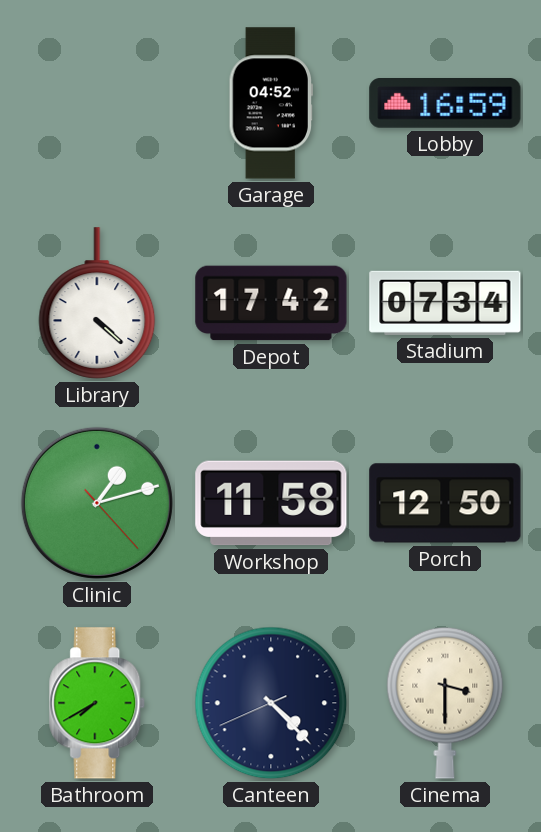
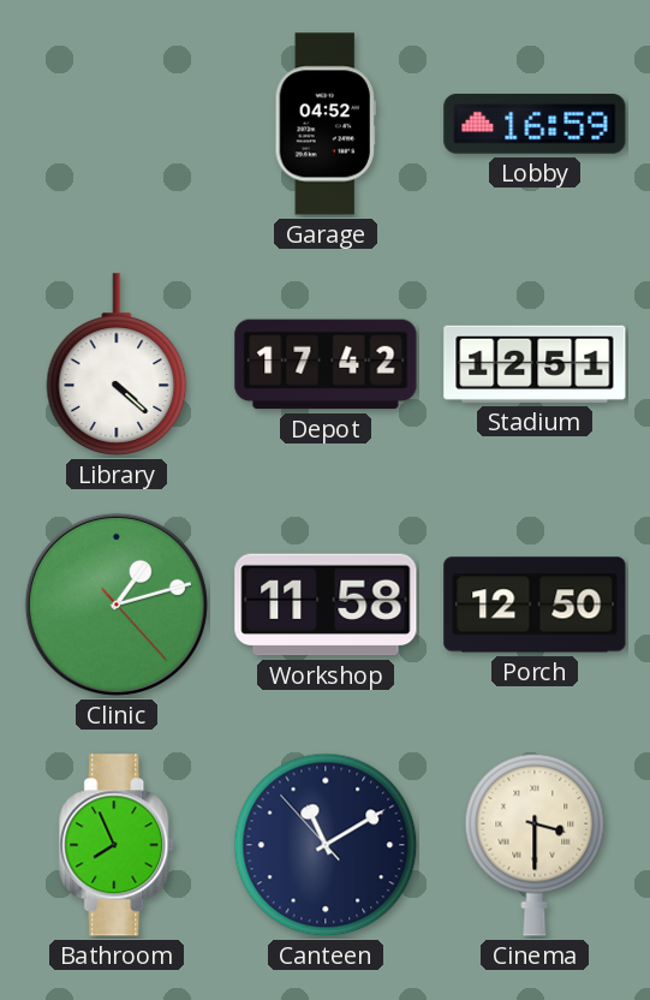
Stadium: 07:34 -> 12:51 (535, 364)
Bathroom: 7:40 -> 7:56 (118, 845)
Canteen: 4:22 -> 11:09 (326, 845)
